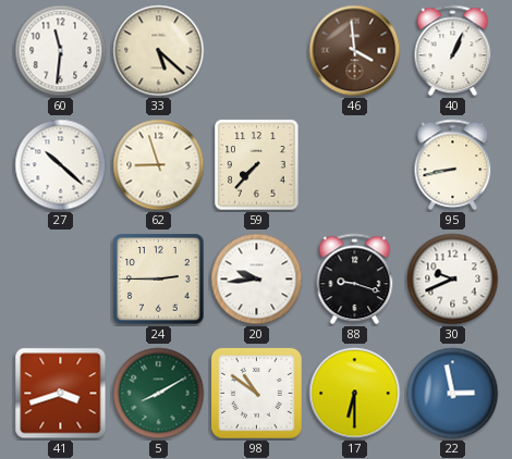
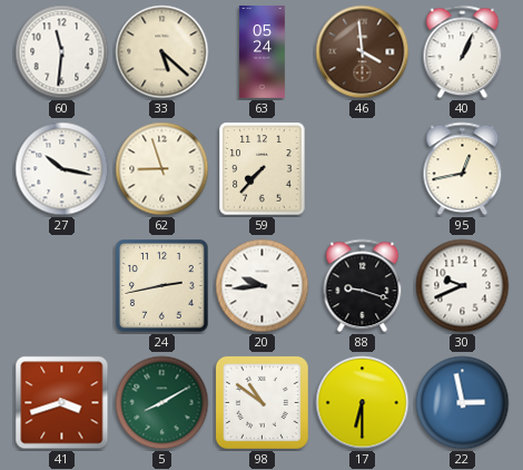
63: none -> 05:24 (263, 51)
27: 10:22 -> 10:17 (62, 169)
95: 8:43 -> 12:43 (463, 169)
24: 2:45 -> 2:43 (162, 286)
